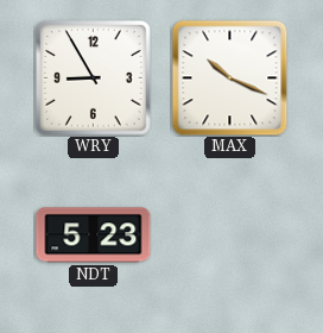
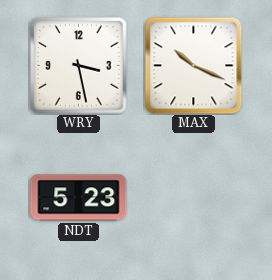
WRY: 8:55 -> 3:28 (79, 66)
